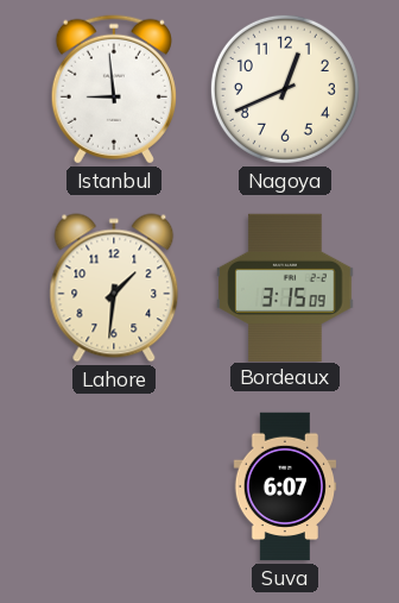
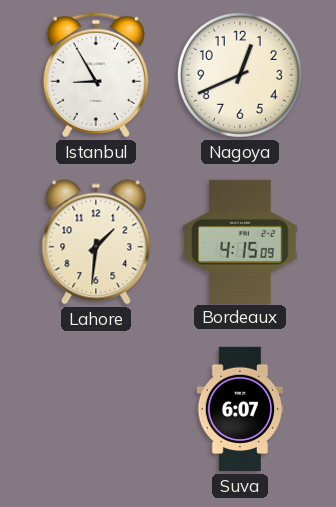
Istanbul: 8:59 -> 8:55 (96, 75)
Bordeaux: 3:15 -> 4:15 (240, 241)
